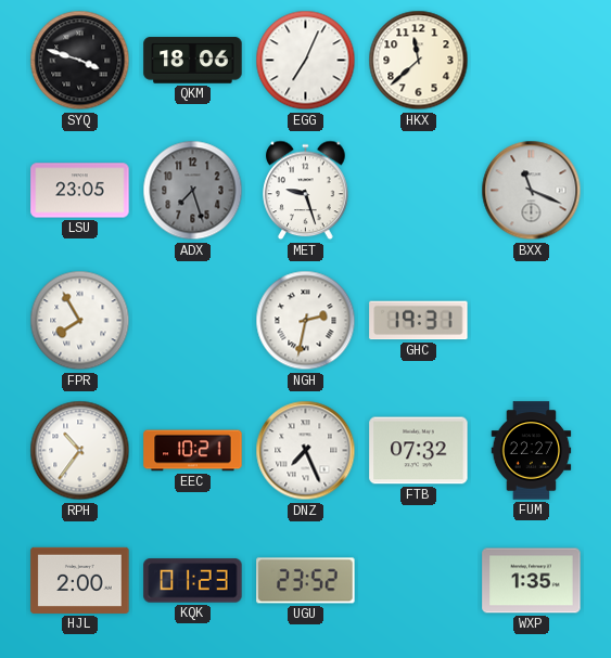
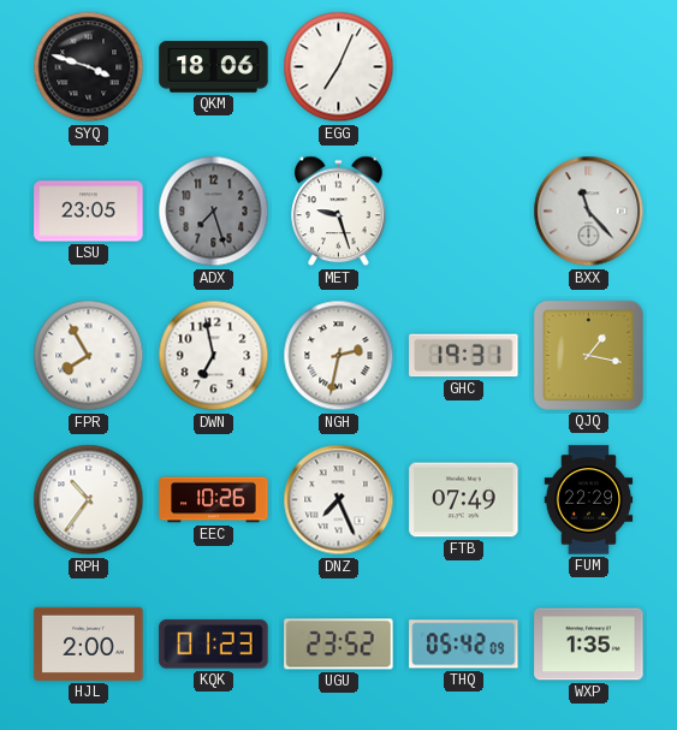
HKX: 11:38 -> none (419, 61)
BXX: 11:19 -> 11:23 (589, 212)
DWN: none -> 6:58 (214, 356)
QJQ: none -> 1:17 (588, 355)
EEC: 10:21 -> 10:26 (214, 500)
FTB: 07:32 -> 07:49 (464, 500)
FUM: 22:27 -> 22:29 (589, 500)
THQ: none -> 05:42 (464, 645)
